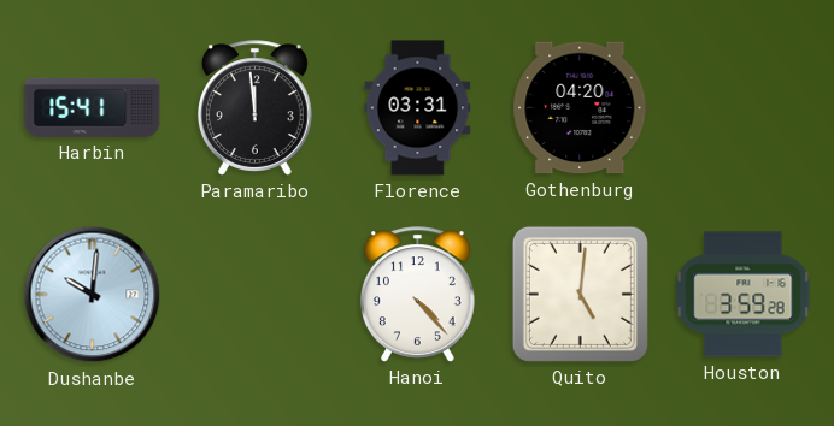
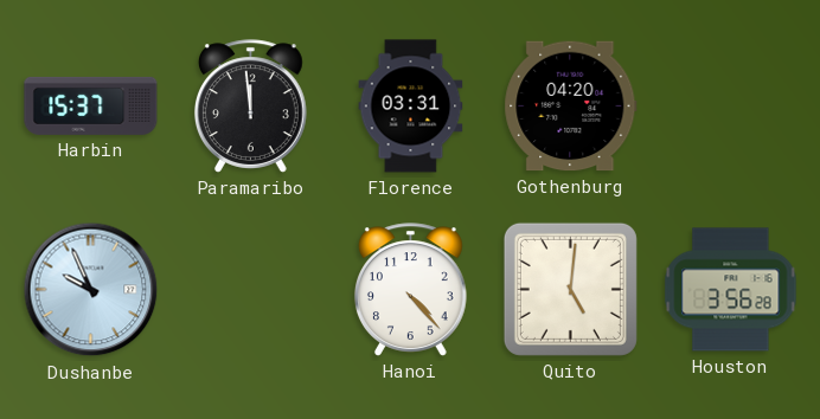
Harbin: 15:41 -> 15:37 (91, 105)
Dushanbe: 10:01 -> 9:56 (91, 290)
Houston: 3:59 -> 3:56 (731, 290)
